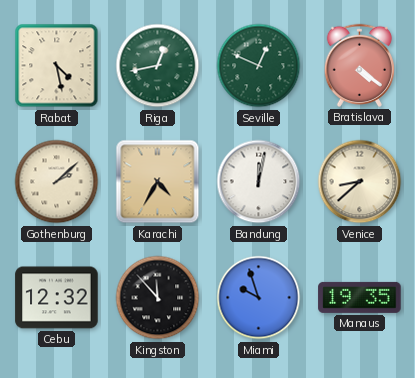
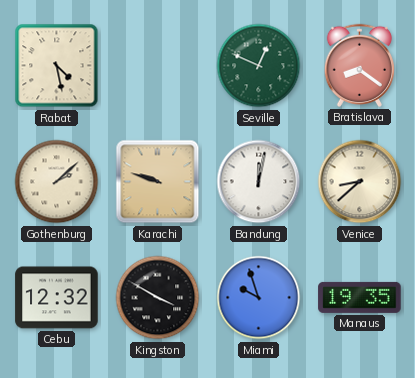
Riga: 12:43 -> none (158, 66)
Bratislava: 4:21 -> 8:21 (359, 65)
Karachi: 4:35 -> 9:48 (158, 182)
Kingston: 11:53 -> 3:50 (158, 298)
